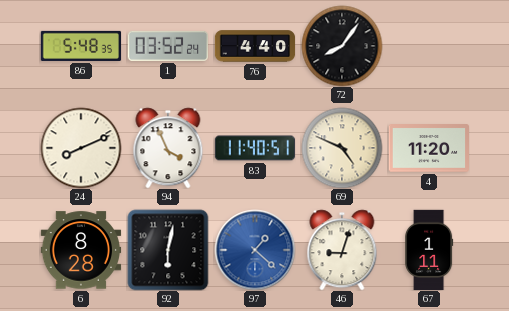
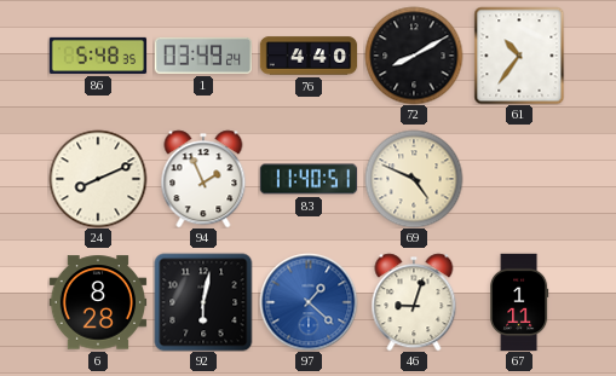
1: 03:52 -> 03:49 (202, 56)
72: 8:06 -> 8:10 (414, 56)
61: none -> 10:36 (519, 56)
94: 3:56 -> 1:56 (203, 179)
4: 11:20 -> none (428, 148)
